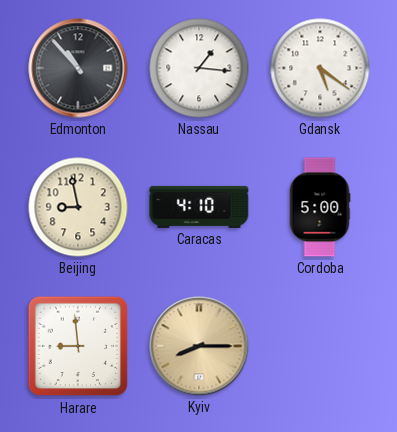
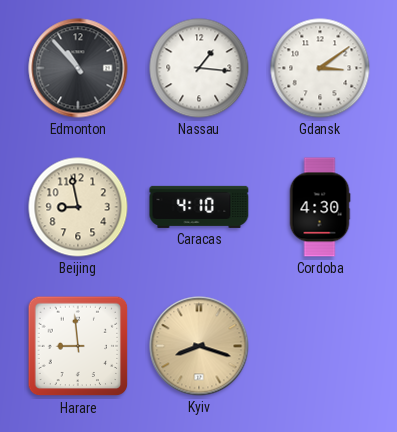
Gdansk: 5:21 -> 3:09 (320, 68)
Cordoba: 5:00 -> 4:30 (320, 207)
Kyiv: 8:15 -> 8:18 (199, 346)
